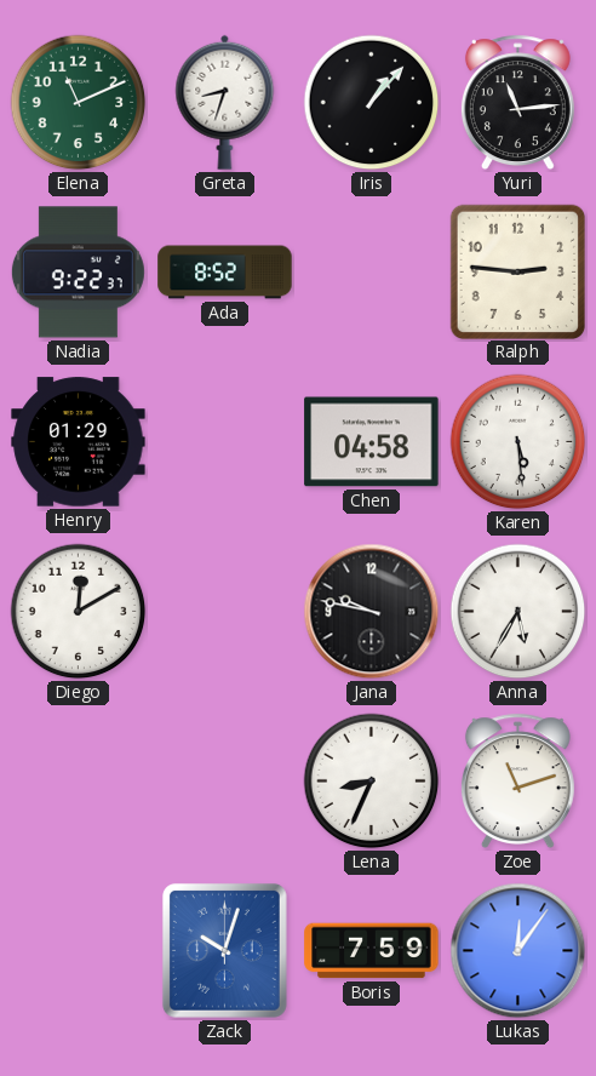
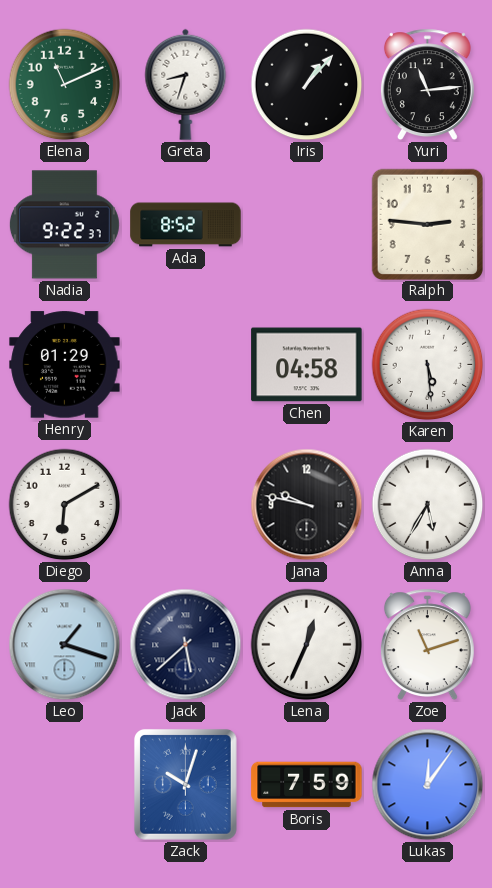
Diego: 12:10 -> 6:10 (65, 505)
Leo: none -> 1:18 (65, 645)
Jack: none -> 5:38 (186, 645)
Lena: 8:34 -> 12:34 (307, 645)
